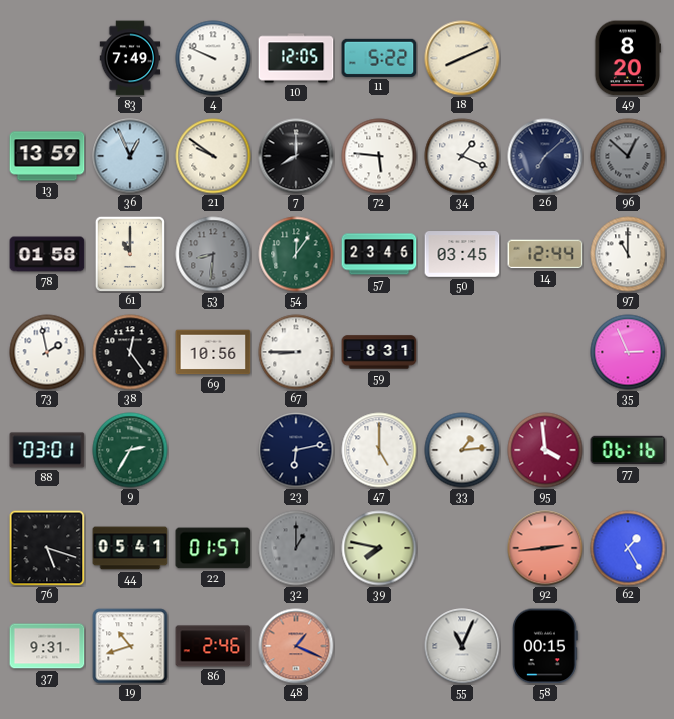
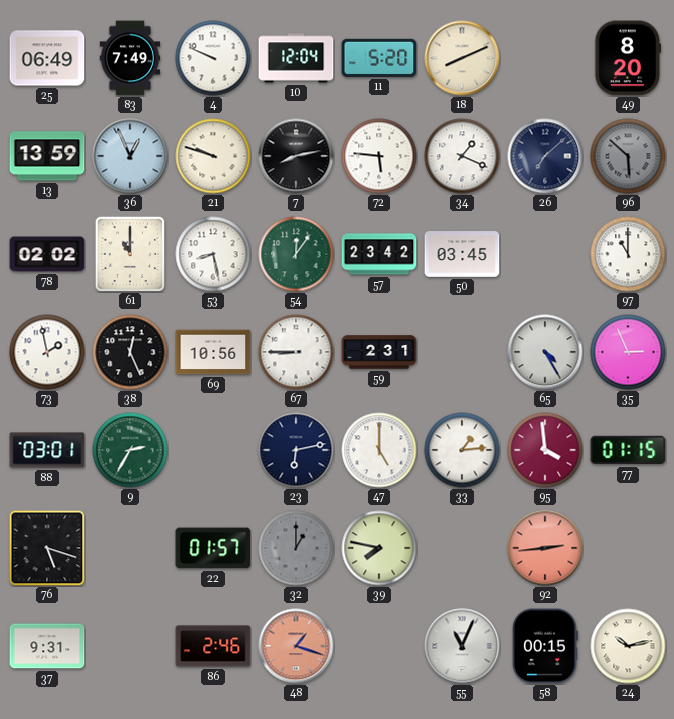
25: none -> 06:49 (47, 58)
10: 12:05 -> 12:04 (296, 58)
11: 5:22 -> 5:20 (379, 58)
21: 9:51 -> 9:48 (213, 156)
7: 8:00 -> 8:13 (296, 156)
96: 12:52 -> 5:52 (628, 156)
78: 01:58 -> 02:02 (47, 254)
53: 8:31 -> 8:28 (213, 254)
53 dial: grey -> white (213, 254)
57: 23:46 -> 23:42 (379, 254)
14: 12:44 -> none (545, 254)
38: 12:24 -> 12:26 (130, 352)
59: 8:31 -> 2:31 (379, 352)
65: none -> 4:25 (545, 352)
77: 06:16 -> 01:15 (628, 450)
44: 05:41 -> none (130, 548)
62: 1:25 -> none (628, 548)
19: 10:42 -> none (130, 646)
48: 1:19 -> 1:18 (296, 646)
24: none -> 10:13 (628, 646)
